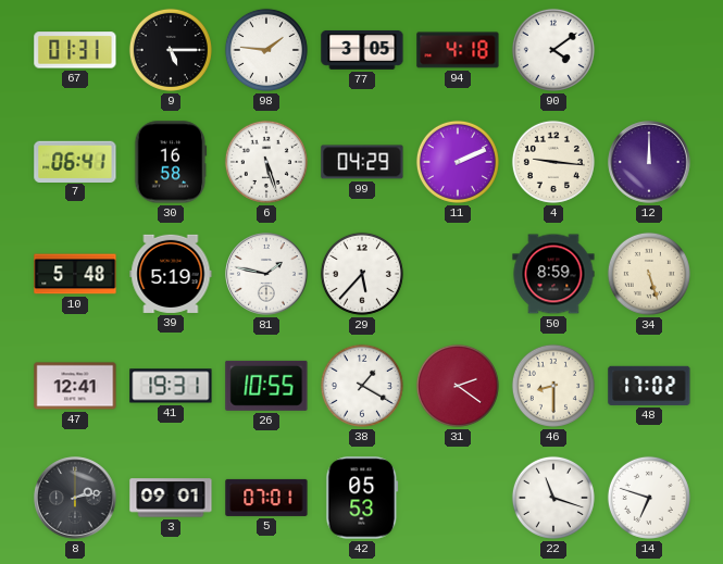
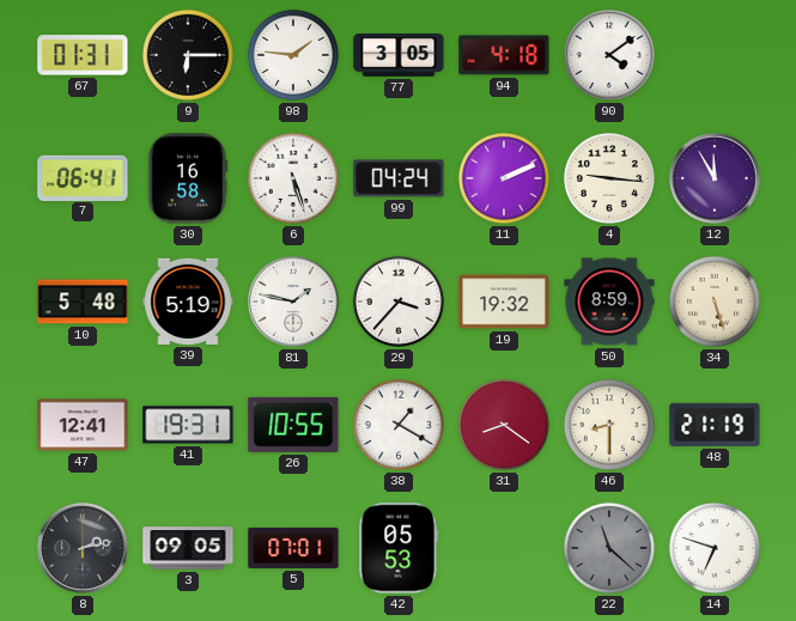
9: 5:15 -> 6:15 (188, 55)
99: 04:29 -> 04:24 (399, 178)
12: 12:00 -> 11:55 (715, 178)
29: 5:37 -> 3:37 (399, 302)
19: none -> 19:32 (504, 302)
31: 2:21 -> 8:21 (504, 425)
48: 17:02 -> 21:19 (715, 425)
3: 09:01 -> 09:05 (188, 548)
22: 11:18 -> 11:22 (609, 548)
22 dial: white -> grey (609, 548)
